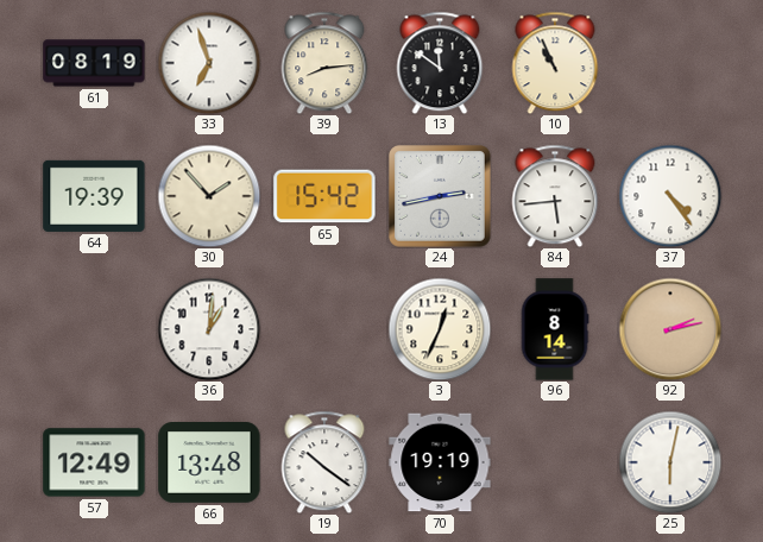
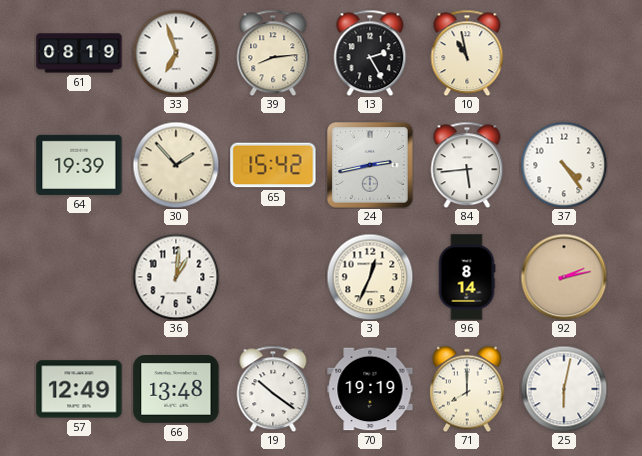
13: 11:51 -> 2:25 (370, 53)
10: 10:56 -> 10:58 (467, 53)
71: none -> 8:00 (467, 389)
